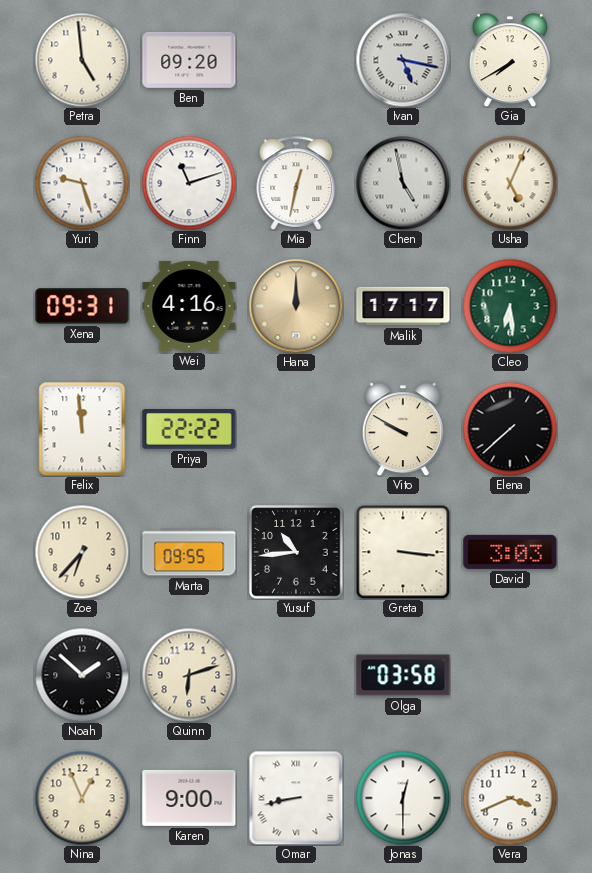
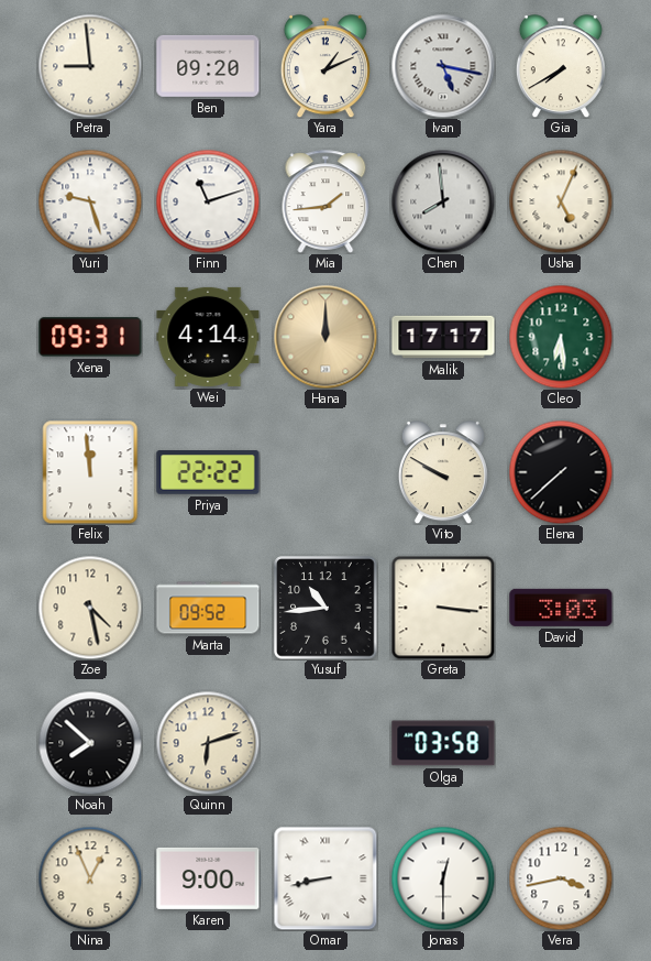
Petra: 4:59 -> 8:59 (90, 66)
Yara: none -> 1:11 (325, 66)
Mia: 12:32 -> 1:44 (325, 201)
Chen: 4:58 -> 7:59 (443, 201)
Wei: 4:16 -> 4:14 (208, 337)
Zoe: 6:37 -> 4:28 (90, 608)
Marta: 09:55 -> 09:52 (208, 608)
Noah: 1:52 -> 7:52 (90, 743)
Vera: 3:41 -> 3:43 (561, 878)
